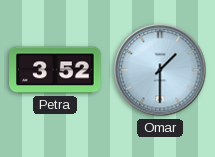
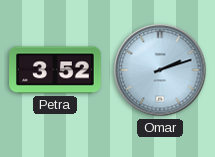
Omar: 1:30 -> 2:12 (160, 70)
